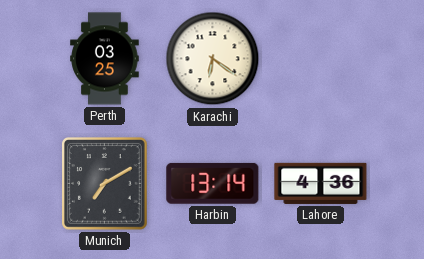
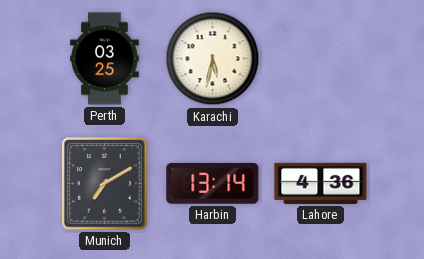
Karachi: 6:21 -> 5:32 (213, 59)
